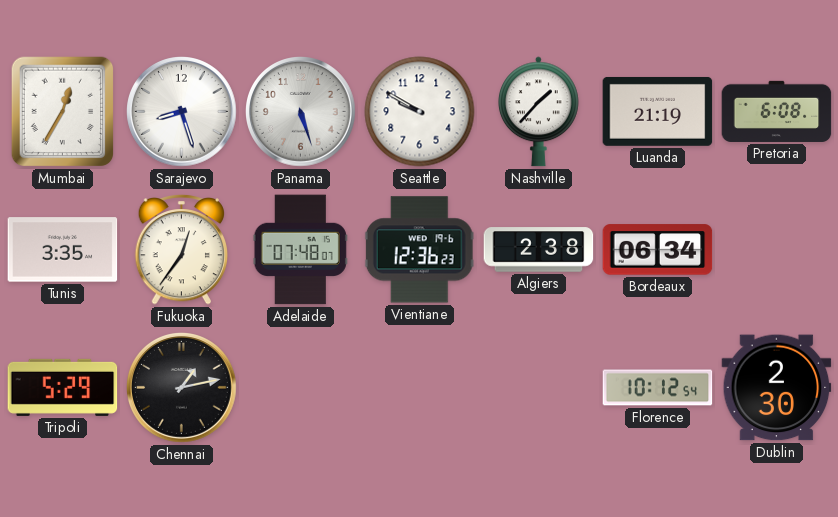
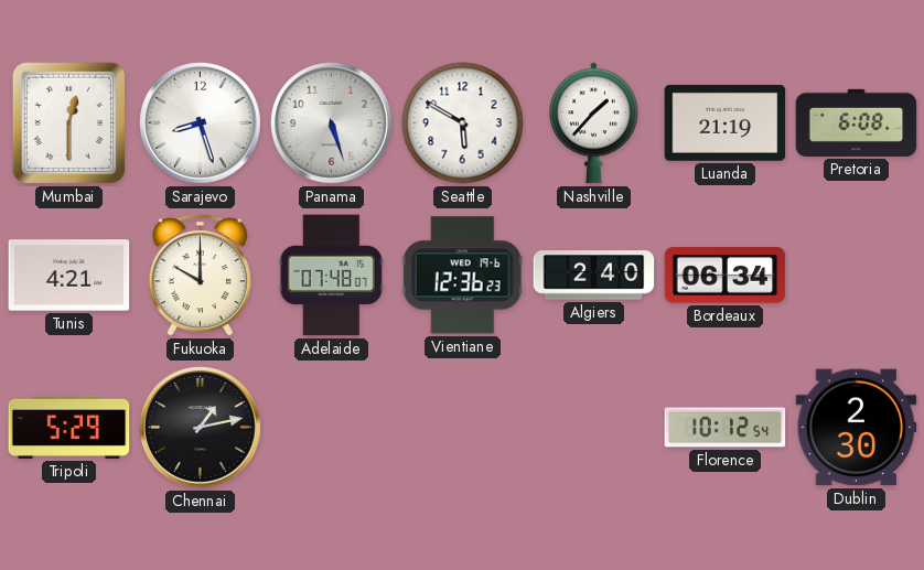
Mumbai: 12:35 -> 12:30 (69, 123)
Seattle: 9:50 -> 5:50 (463, 123)
Tunis: 3:35 -> 4:21 (69, 276)
Fukuoka: 12:36 -> 10:00 (200, 276)
Algiers: 2:38 -> 2:40 (594, 276)
